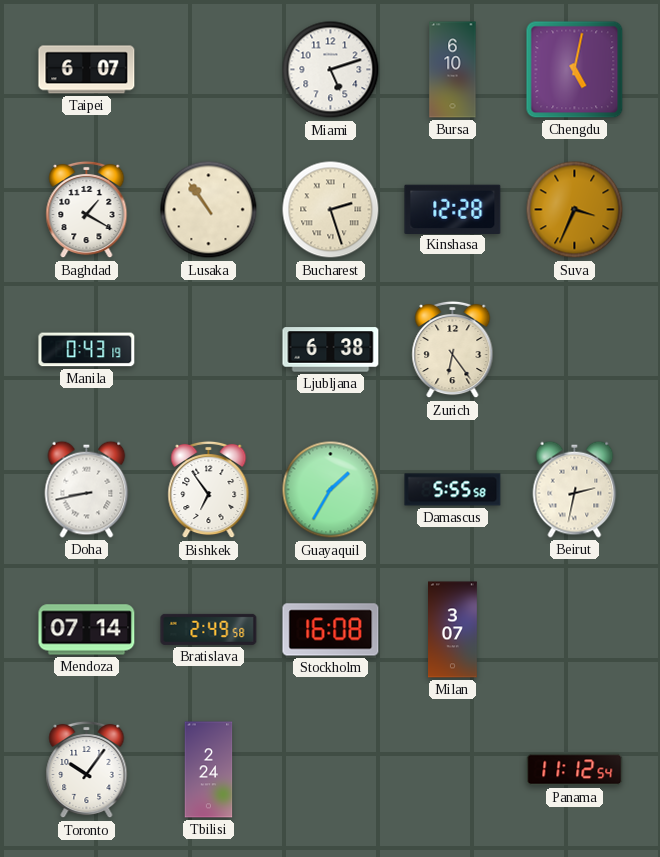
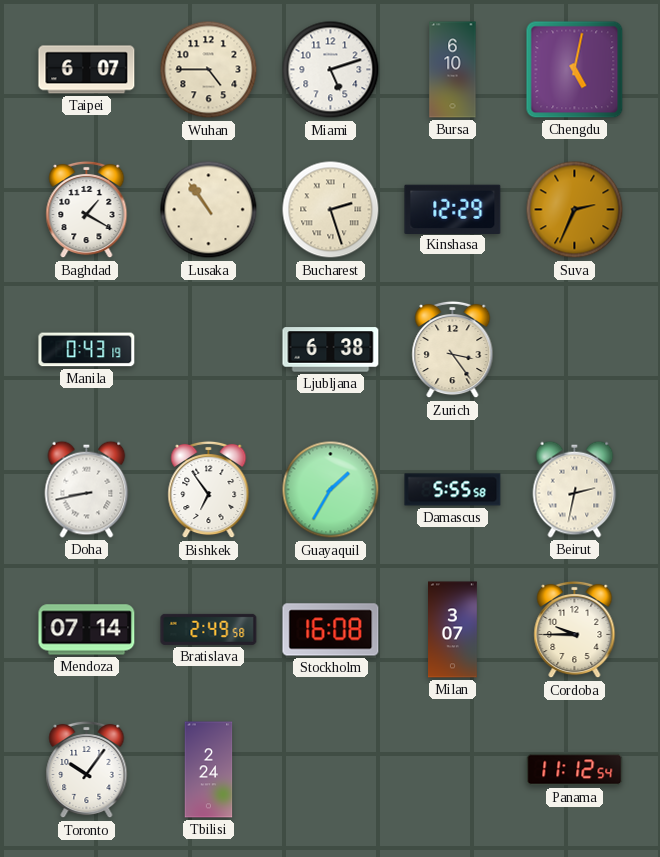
Wuhan: none -> 4:45 (209, 70)
Kinshasa: 12:28 -> 12:29 (453, 209)
Suva: 3:34 -> 2:34 (575, 210)
Zurich: 6:24 -> 3:24 (453, 350)
Cordoba: none -> 9:45 (575, 630)
